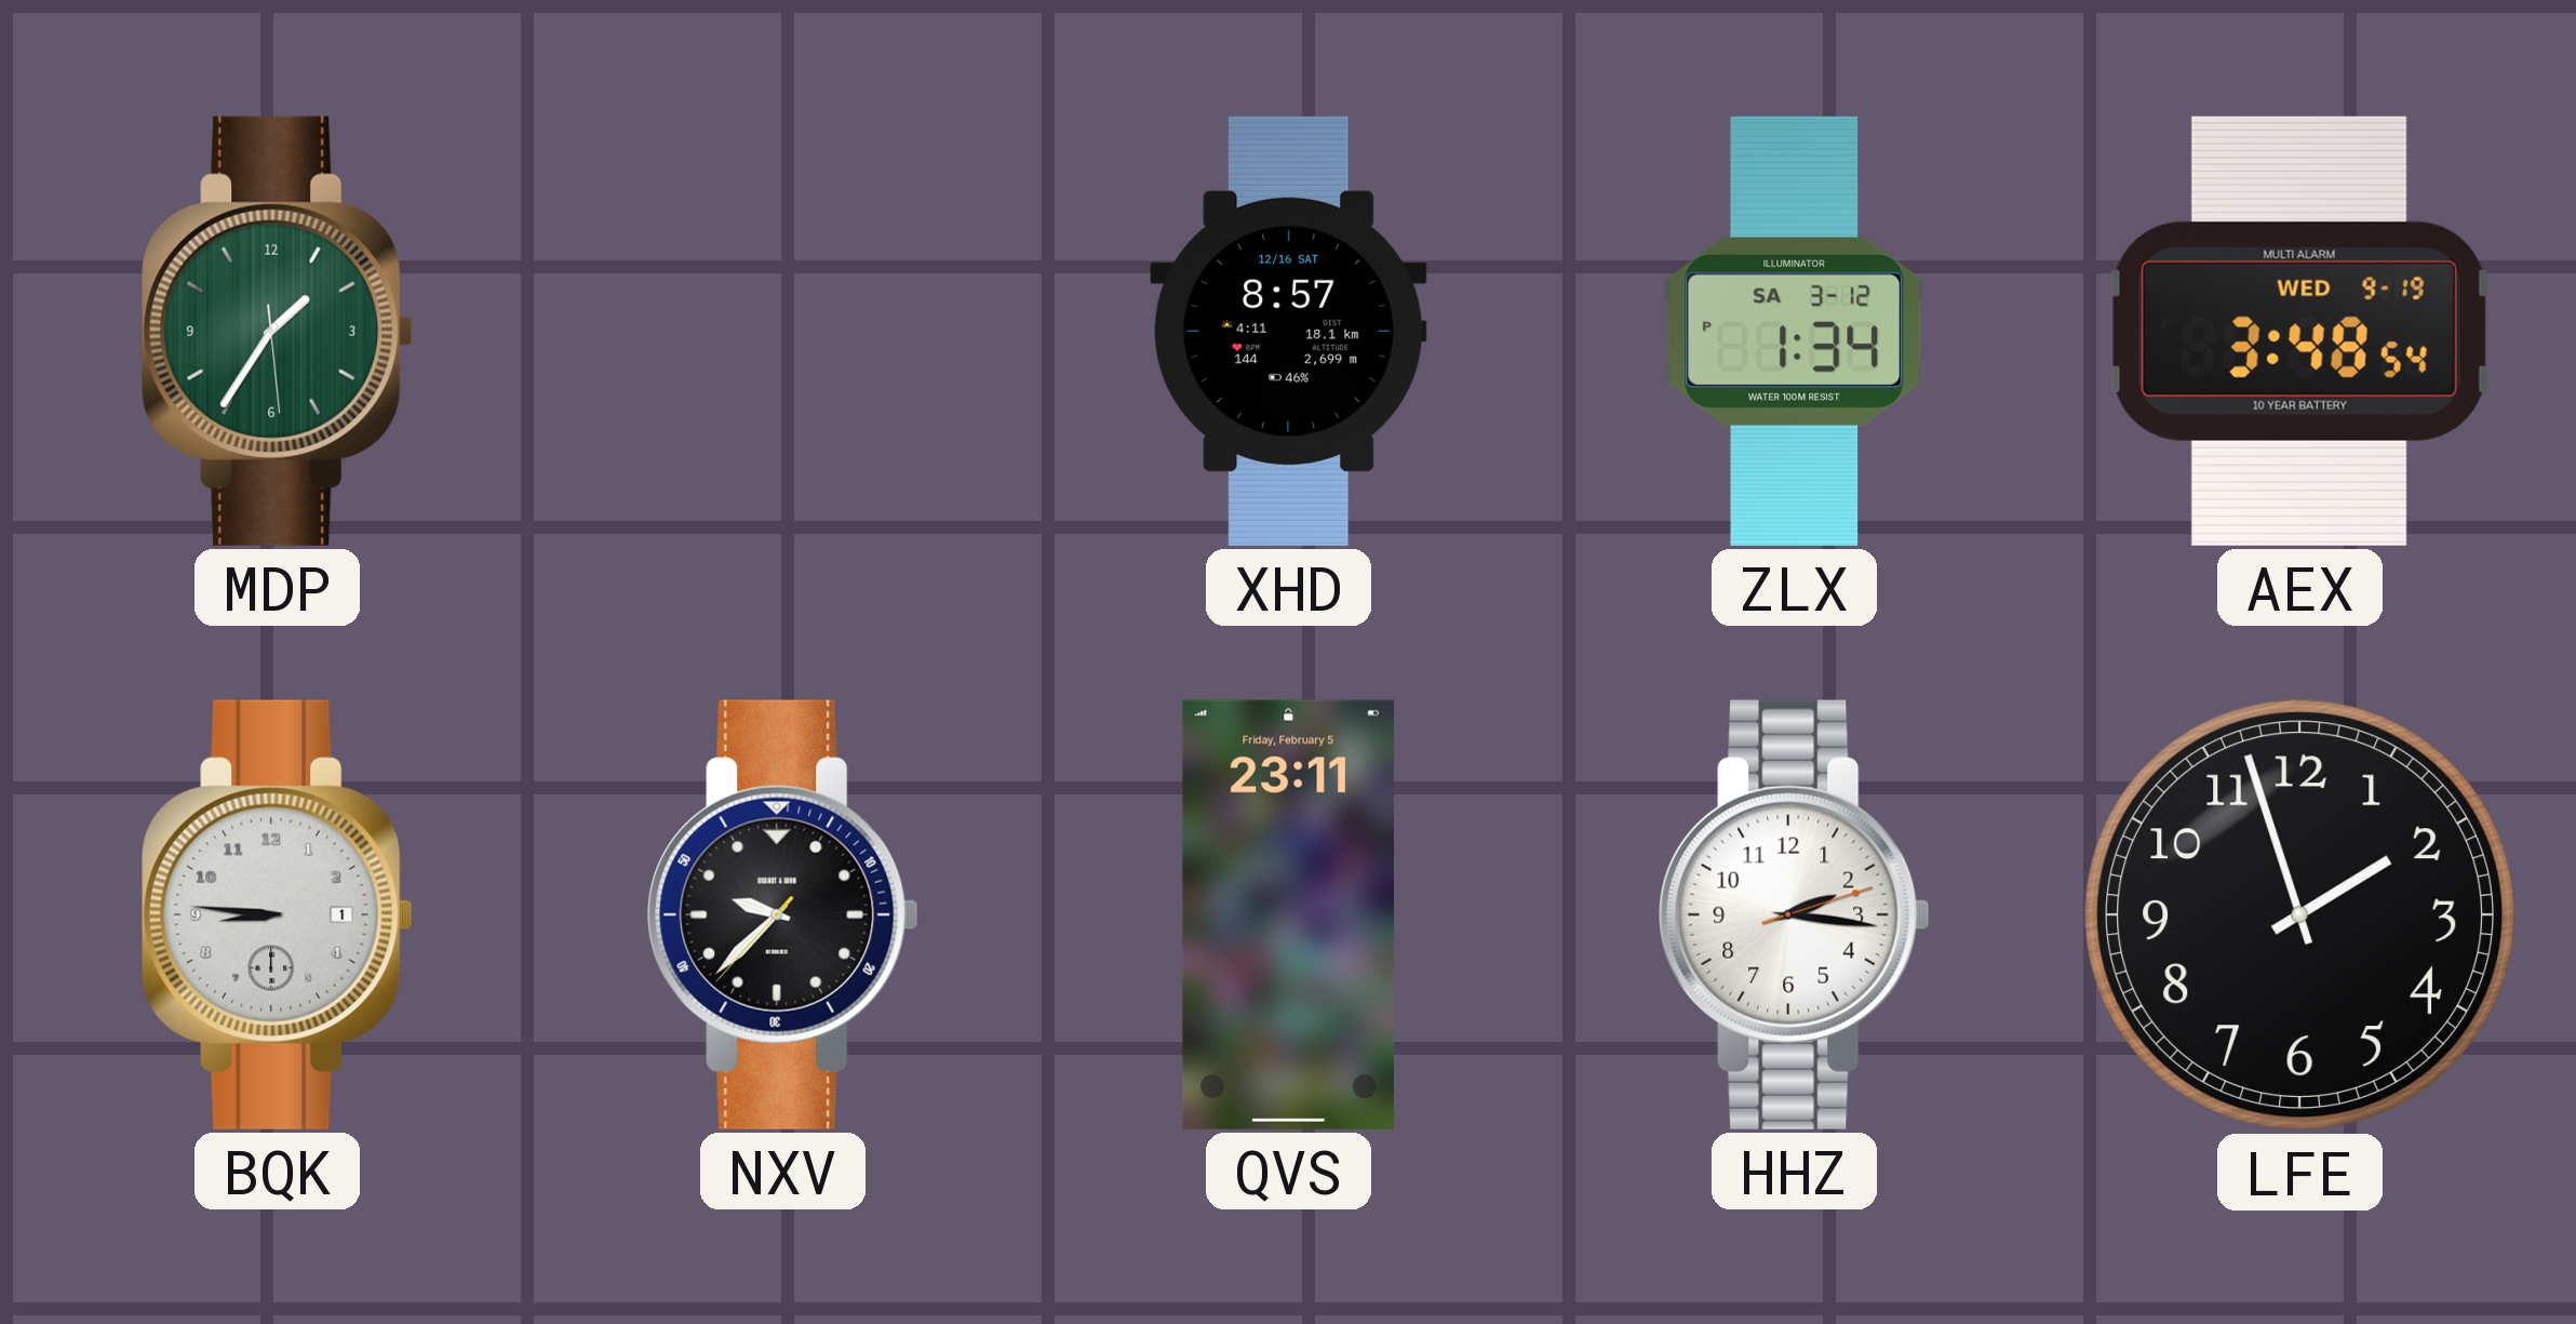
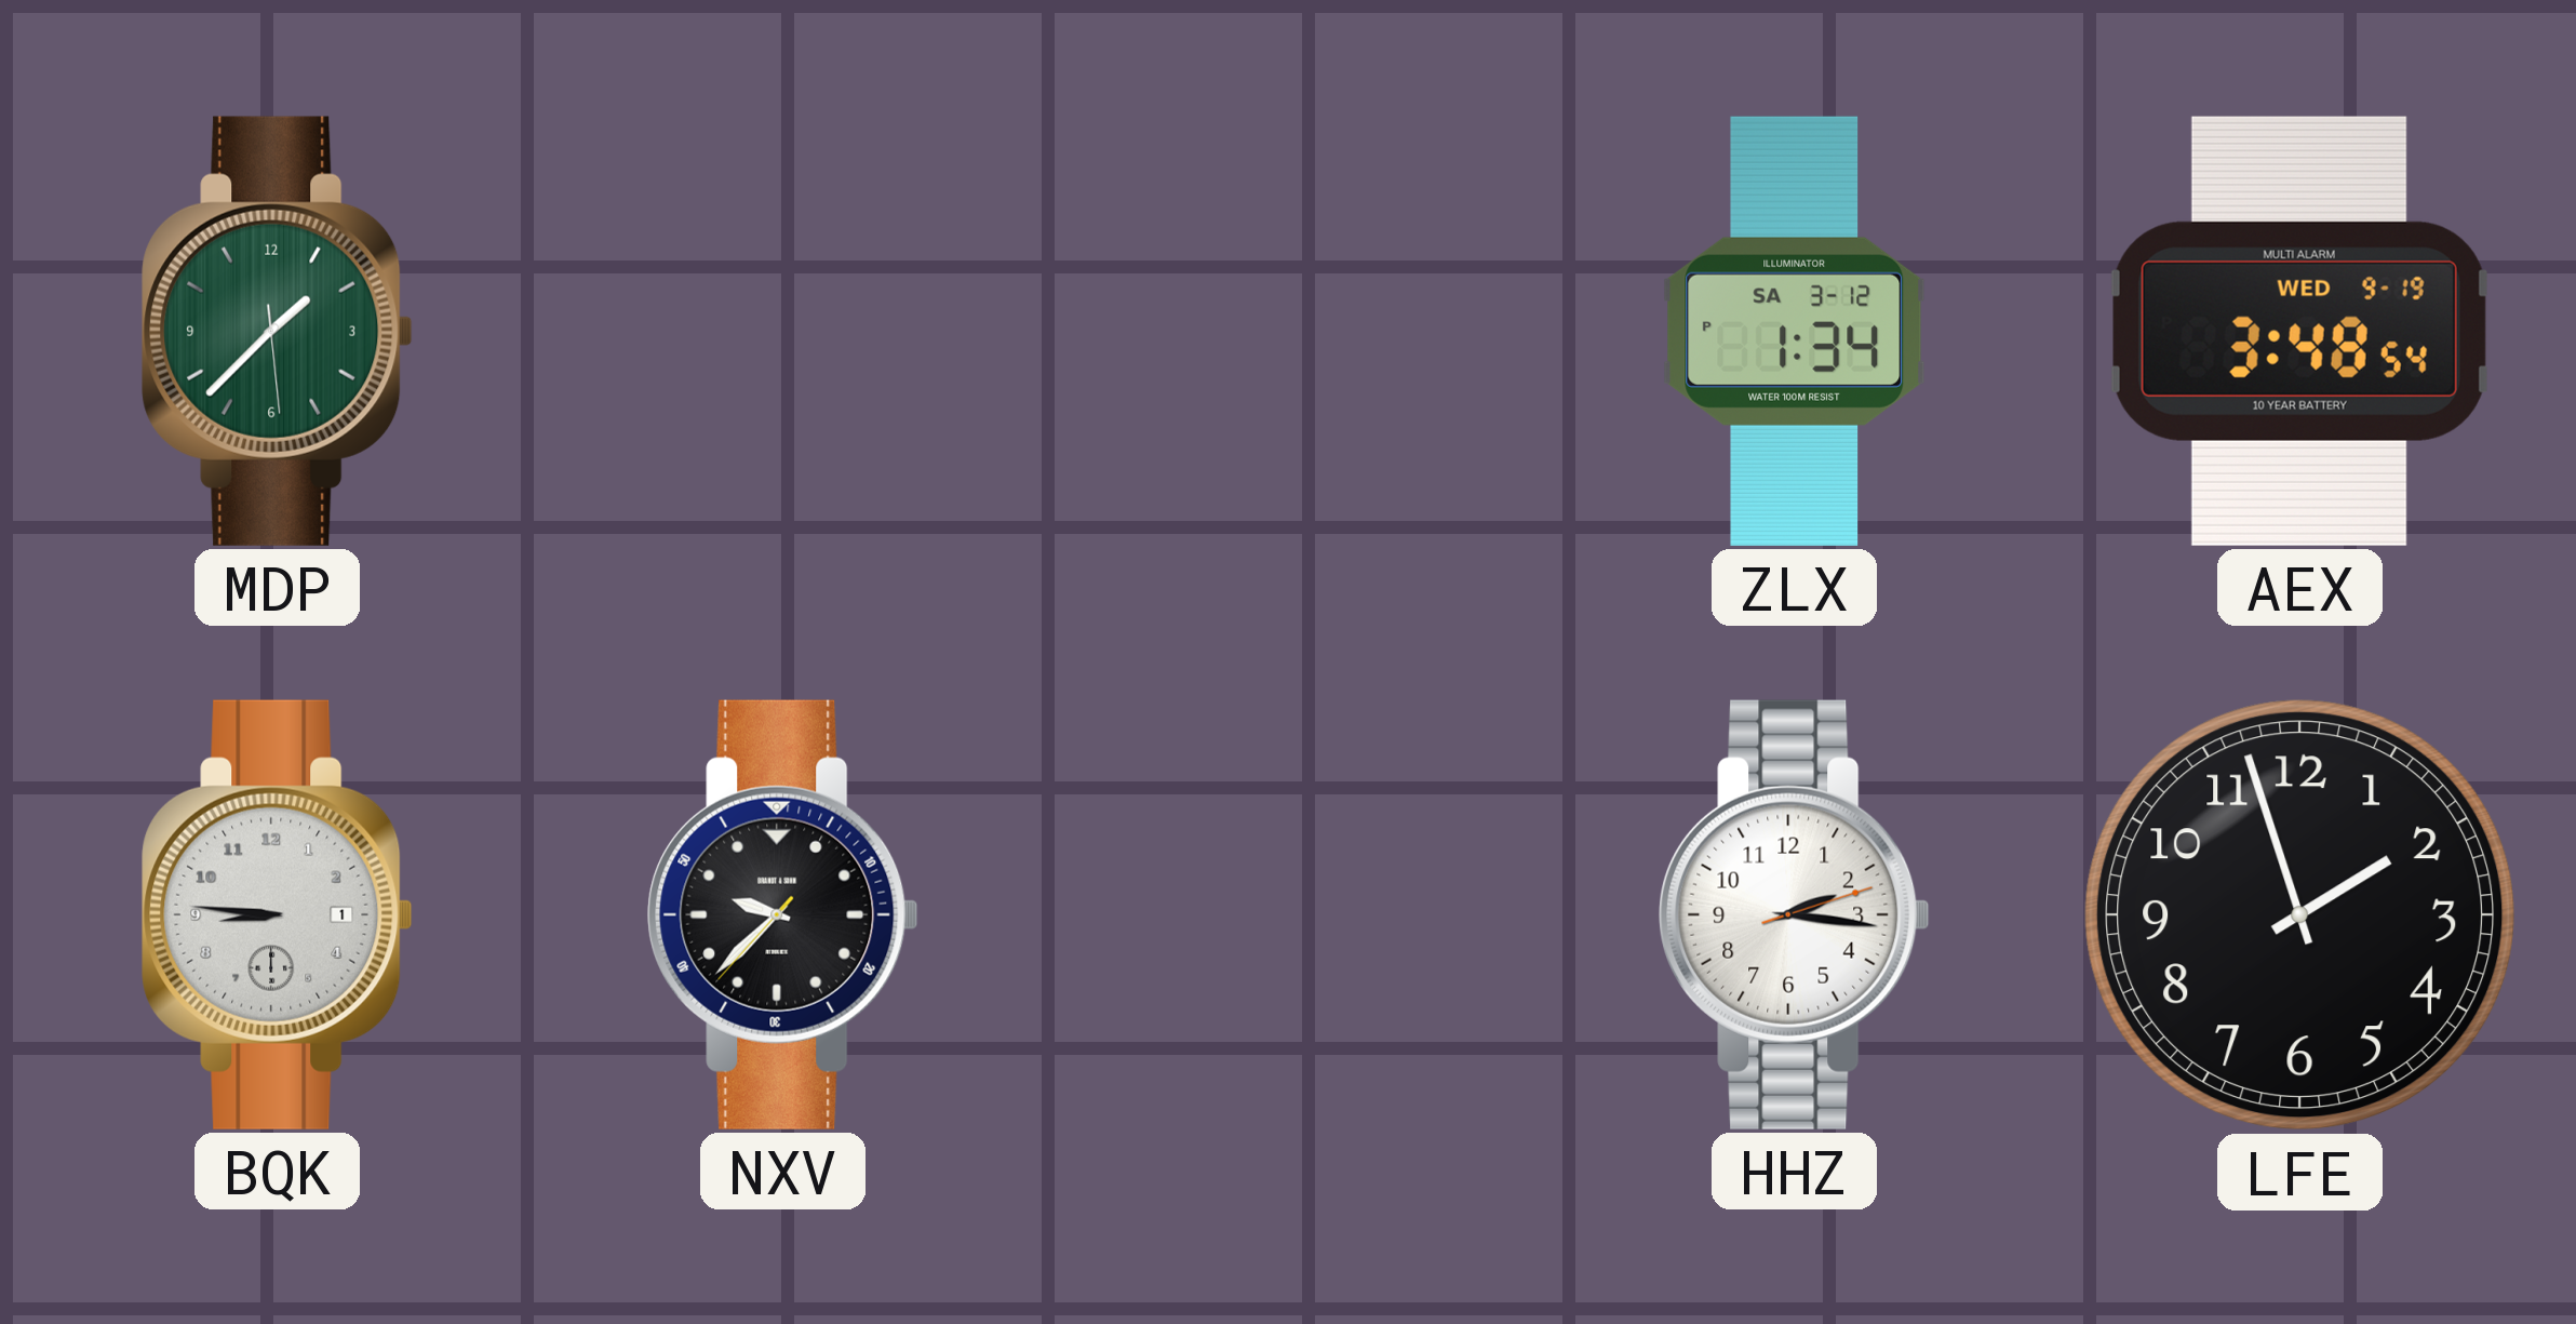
MDP: 1:35 -> 1:37 (278, 331)
XHD: 8:57 -> none (1289, 331)
QVS: 23:11 -> none (1288, 914)
